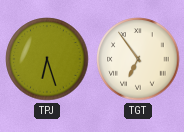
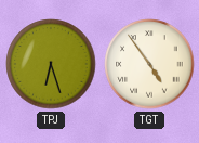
TGT: 6:54 -> 4:54 (149, 64)
